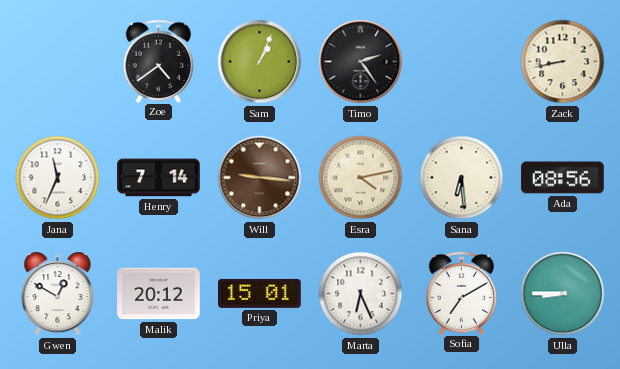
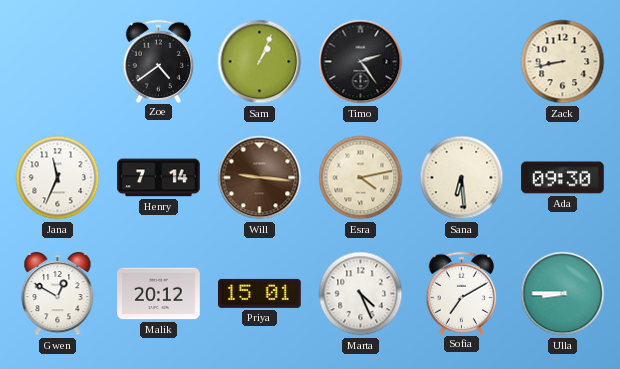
Ada: 08:56 -> 09:30 (563, 178)
Marta: 6:26 -> 4:26 (361, 294)
